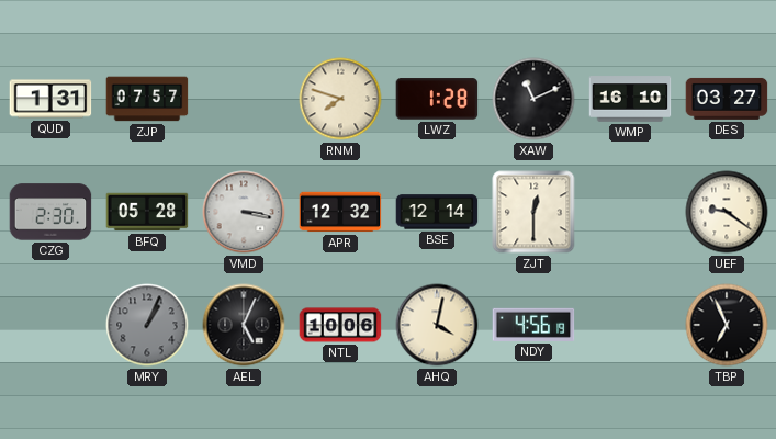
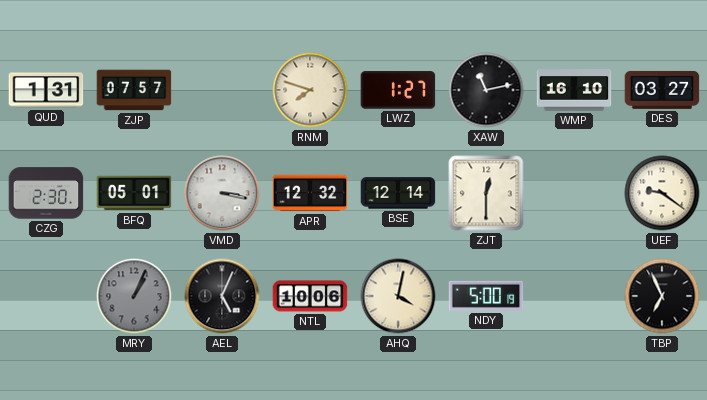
LWZ: 1:28 -> 1:27 (398, 90)
XAW: 11:11 -> 11:13 (486, 90)
BFQ: 05:28 -> 05:01 (134, 193)
NDY: 4:56 -> 5:00 (486, 296)
